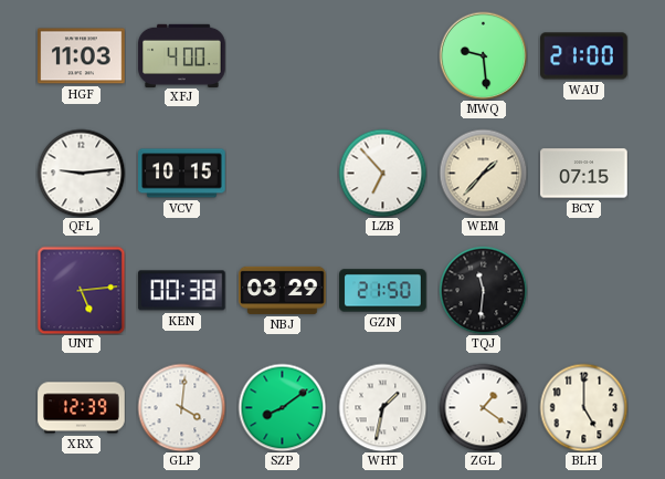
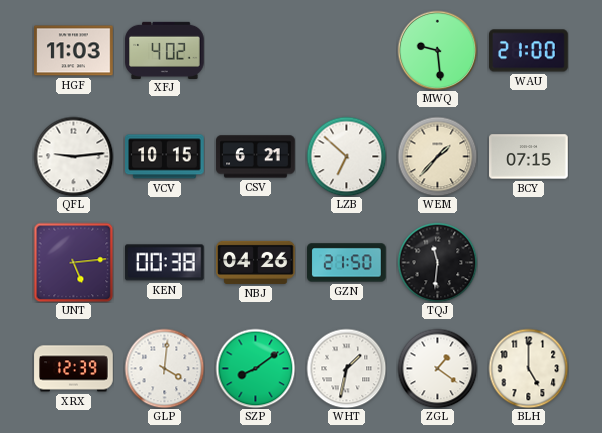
XFJ: 4:00 -> 4:02 (165, 50)
CSV: none -> 6:21 (256, 157)
LZB: 6:53 -> 6:52 (346, 156)
NBJ: 03:29 -> 04:26 (256, 262)
